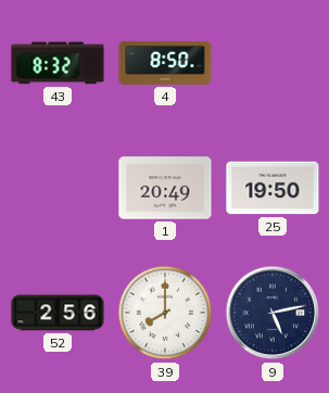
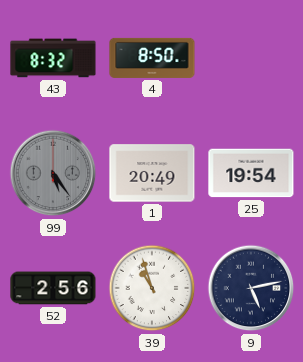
99: none -> 5:24 (53, 173)
25: 19:50 -> 19:54 (251, 173)
39: 8:00 -> 10:57 (152, 288)
